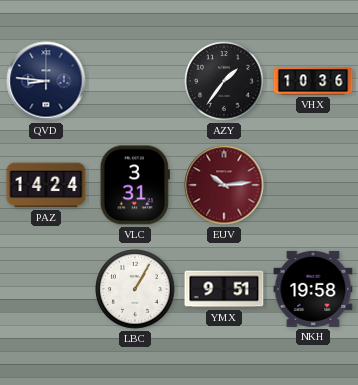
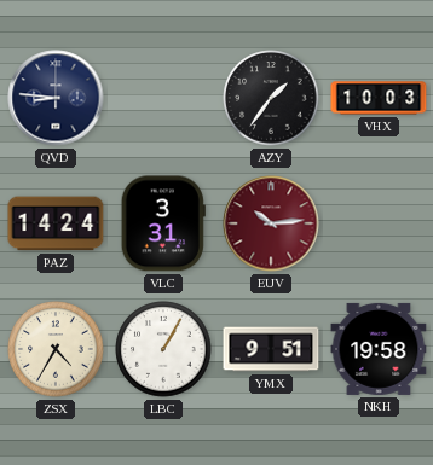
VHX: 10:36 -> 10:03 (379, 98)
ZSX: none -> 4:35 (56, 349)
